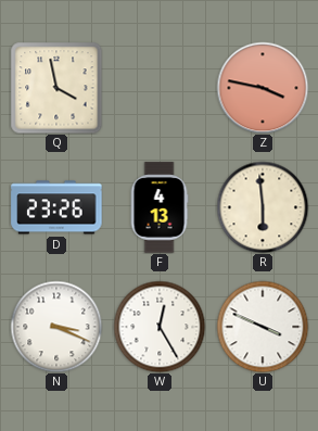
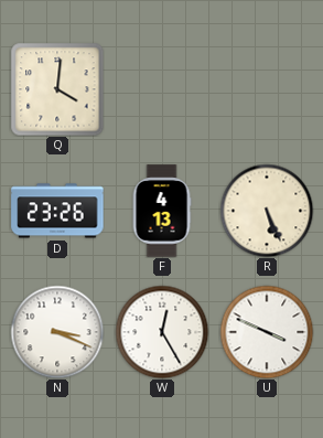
Q: 3:58 -> 4:01 (57, 89)
Z: 3:47 -> none (263, 88)
R: 5:59 -> 5:26 (267, 211)
